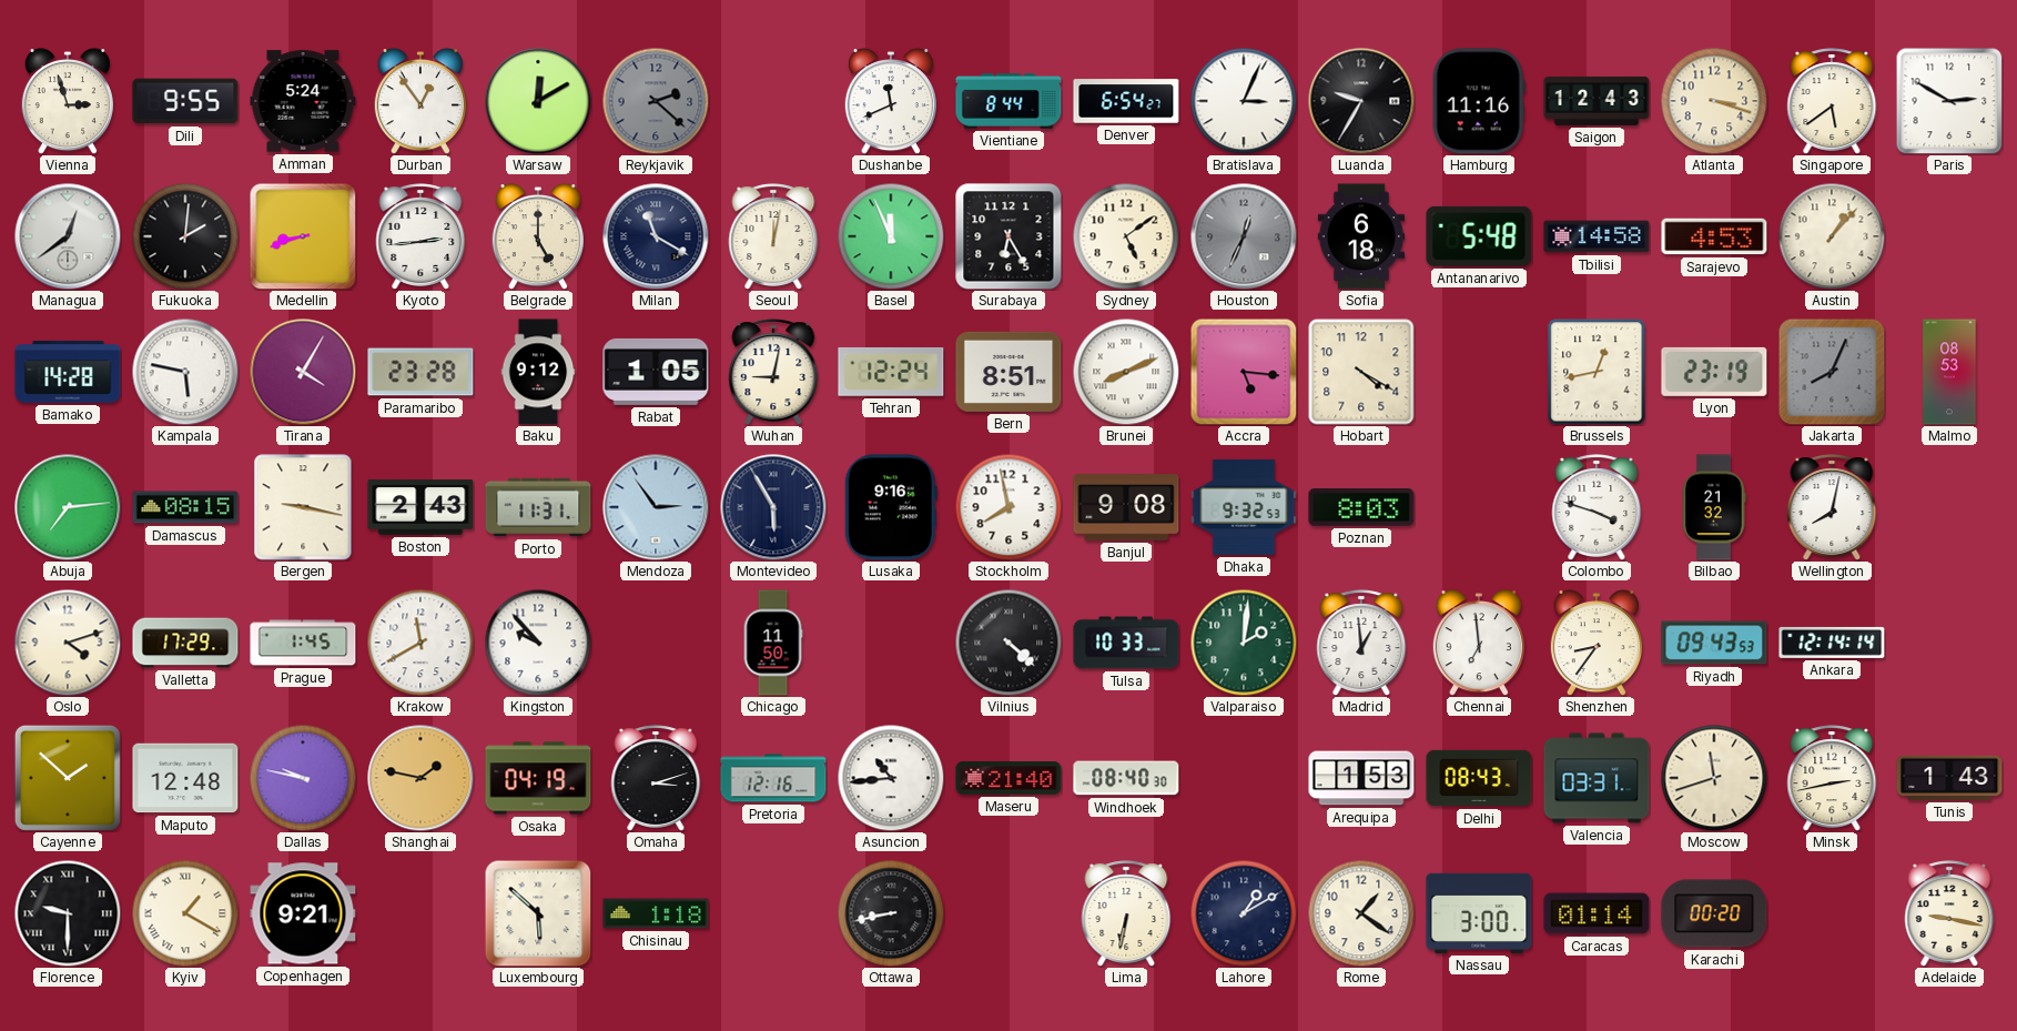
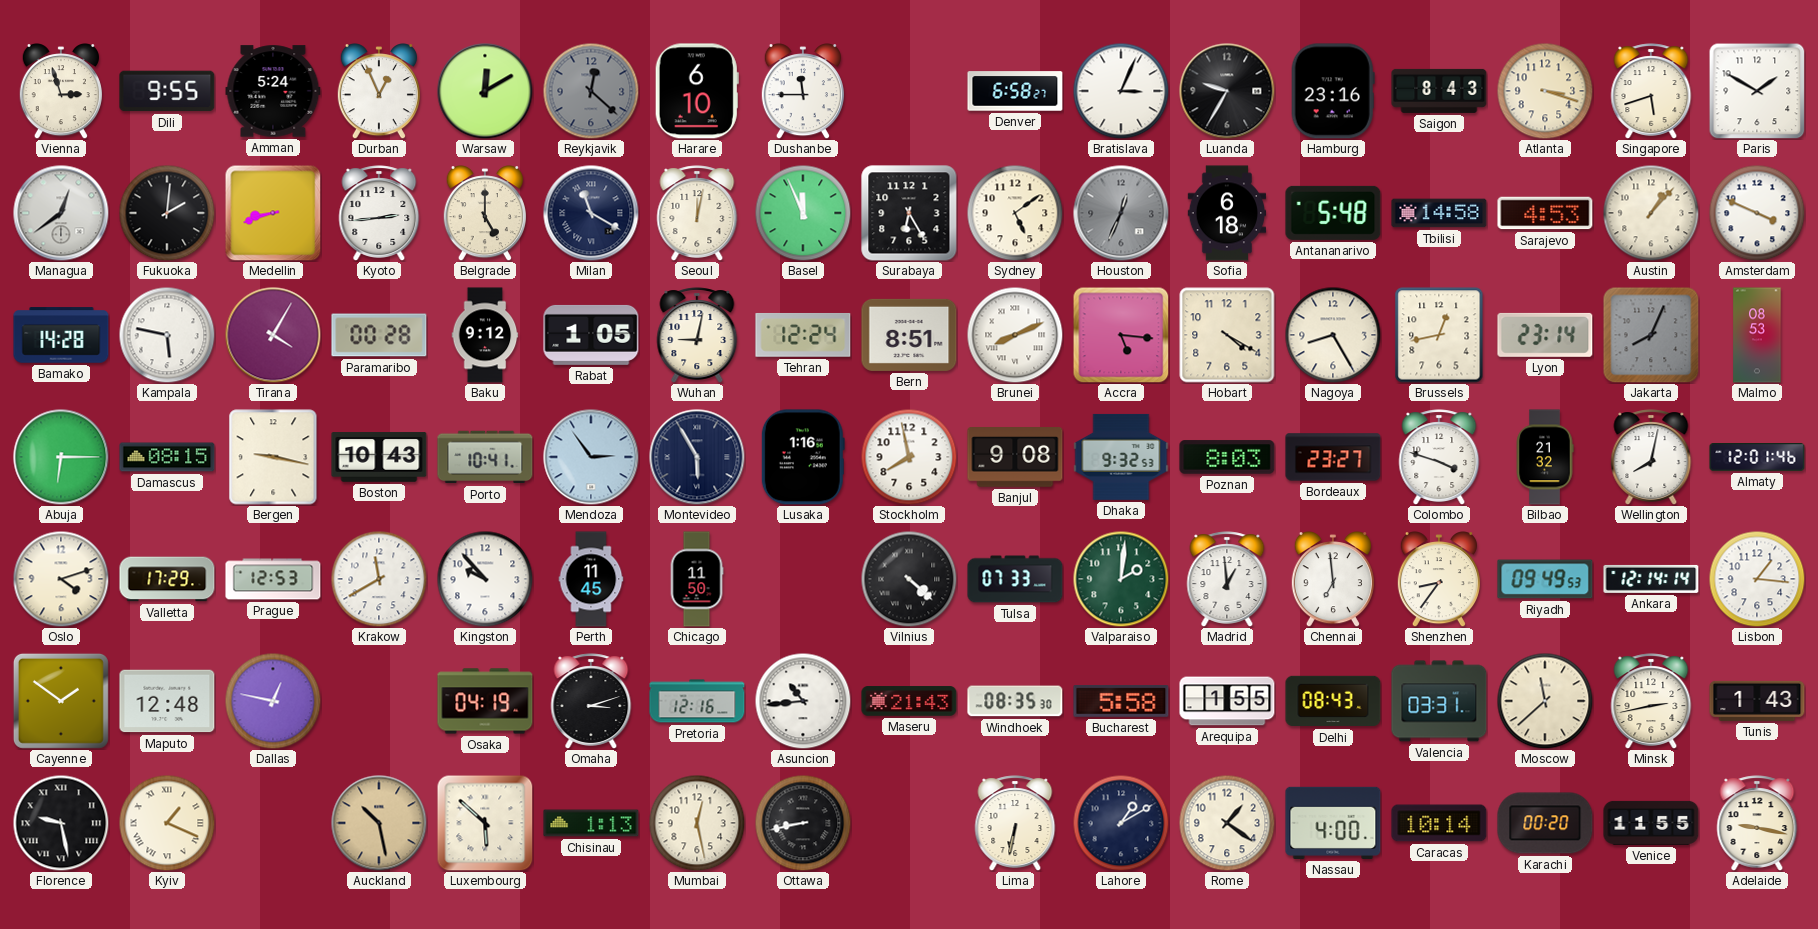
Durban: 12:54 -> 12:56 (379, 92)
Reykjavik: 2:22 -> 12:22 (591, 91)
Harare: none -> 6:10 (697, 91)
Dushanbe: 11:41 -> 11:45 (803, 92)
Vientiane: 8:44 -> none (1008, 102)
Denver: 6:54 -> 6:58 (1015, 91)
Hamburg: 11:16 -> 23:16 (1333, 91)
Saigon: 12:43 -> 8:43 (1439, 91)
Singapore: 5:39 -> 5:42 (1651, 91)
Paris: 2:50 -> 1:50 (1757, 91)
Amsterdam: none -> 3:49 (1757, 213)
Paramaribo: 23:28 -> 00:28 (379, 335)
Nagoya: none -> 8:25 (1333, 335)
Lyon: 23:19 -> 23:14 (1545, 335)
Abuja: 7:14 -> 6:15 (61, 457)
Boston: 2:43 -> 10:43 (379, 457)
Porto: 11:31 -> 10:41 (485, 457)
Lusaka: 9:16 -> 1:16 (803, 457)
Bordeaux: none -> 23:27 (1333, 457)
Almaty: none -> 12:01 (1757, 458)
Prague: 1:45 -> 12:53 (273, 579)
Perth: none -> 11:45 (591, 579)
Tulsa: 10:33 -> 07:33 (1015, 579)
Riyadh: 09:43 -> 09:49 (1545, 579)
Lisbon: none -> 1:16 (1757, 579)
Cayenne: 1:52 -> 1:51 (61, 701)
Dallas: 9:47 -> 12:47 (273, 701)
Shanghai: 1:47 -> none (420, 778)
Maseru: 21:40 -> 21:43 (909, 701)
Windhoek: 08:40 -> 08:35 (1015, 701)
Bucharest: none -> 5:58 (1121, 702)
Arequipa: 1:53 -> 1:55 (1227, 701)
Moscow: 11:42 -> 11:38 (1545, 701)
Florence: 9:30 -> 9:28 (61, 823)
Kyiv: 1:20 -> 1:19 (167, 823)
Copenhagen: 9:21 -> none (303, 913)
Auckland: none -> 10:28 (379, 823)
Chisinau: 1:18 -> 1:13 (591, 823)
Mumbai: none -> 12:28 (697, 823)
Nassau: 3:00 -> 4:00 (1333, 823)
Caracas: 01:14 -> 10:14 (1439, 823)
Venice: none -> 11:55 (1651, 823)
